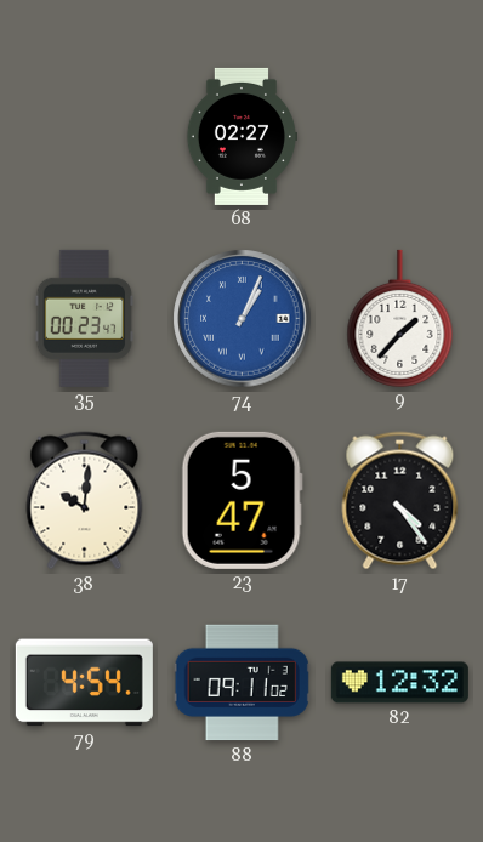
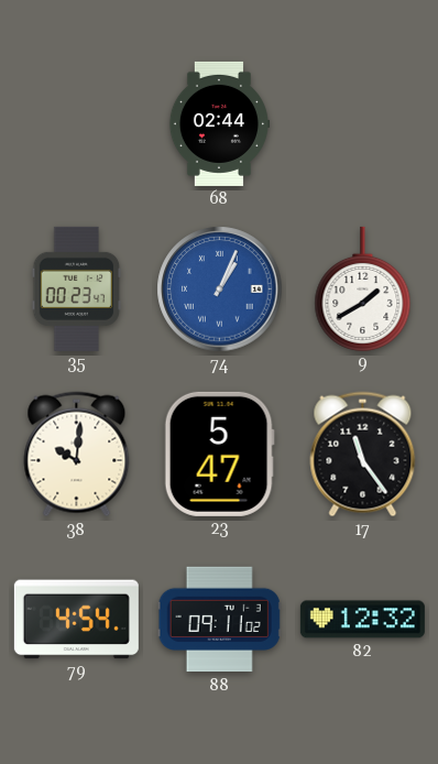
68: 02:27 -> 02:44 (218, 123)
9: 1:37 -> 1:40 (363, 288)
17: 4:24 -> 11:24 (363, 455)
